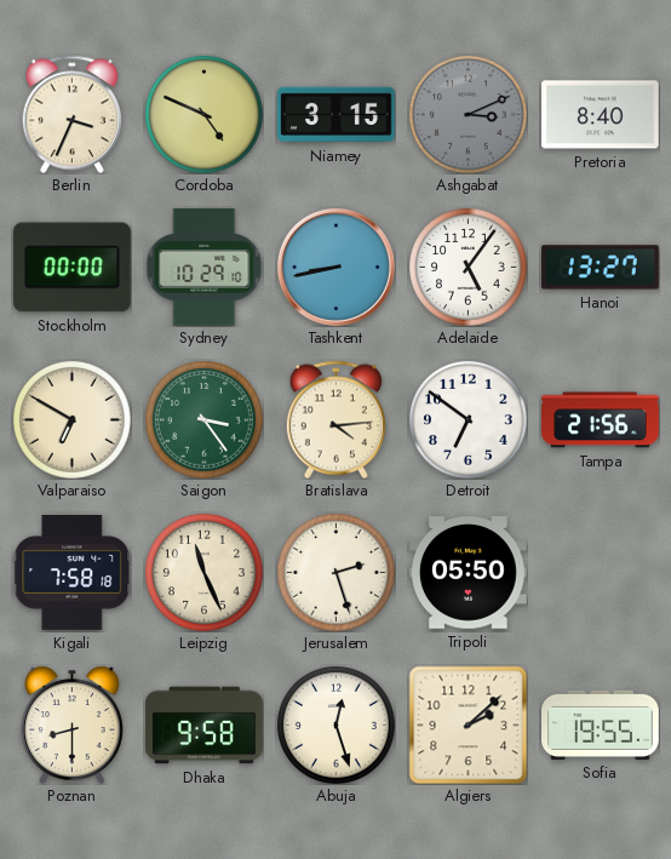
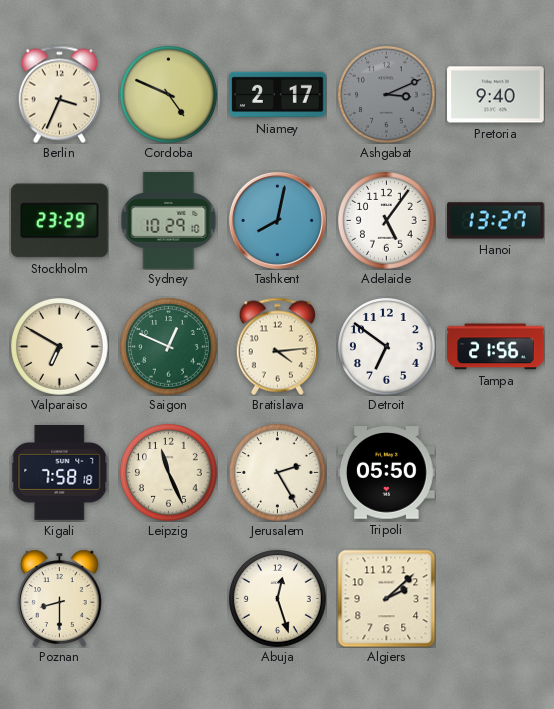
Niamey: 3:15 -> 2:17 (278, 95)
Pretoria: 8:40 -> 9:40 (496, 95)
Stockholm: 00:00 -> 23:29 (60, 221)
Tashkent: 8:43 -> 8:02 (277, 220)
Saigon: 3:24 -> 12:49 (169, 347)
Jerusalem: 2:27 -> 2:25 (278, 473)
Dhaka: 9:58 -> none (205, 726)
Sofia: 19:55 -> none (601, 725)
